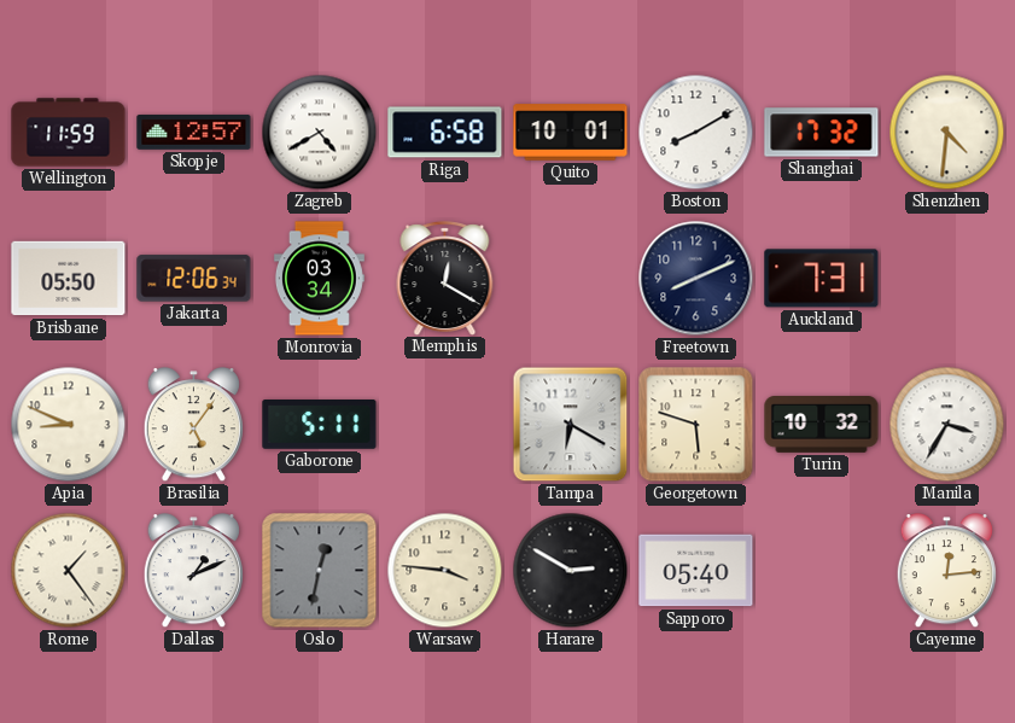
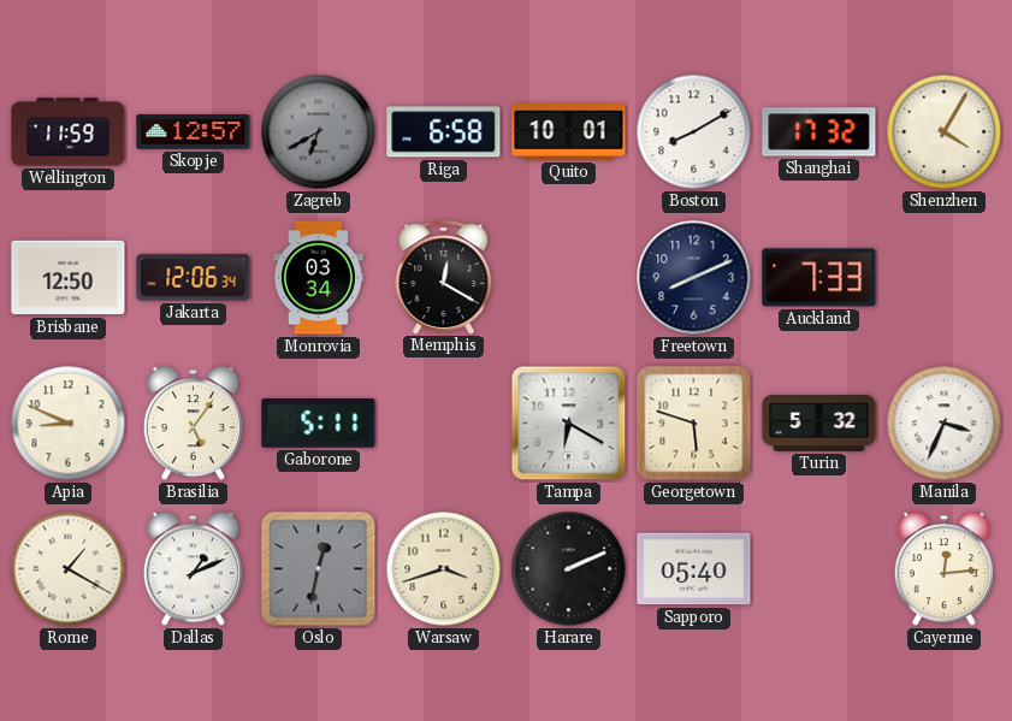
Zagreb: 4:40 -> 6:40 (319, 132)
Zagreb dial: white -> grey (319, 132)
Shenzhen: 4:31 -> 4:05 (945, 132)
Brisbane: 05:50 -> 12:50 (69, 278)
Auckland: 7:31 -> 7:33 (819, 278)
Turin: 10:32 -> 5:32 (819, 424)
Manila: 3:35 -> 3:34 (945, 424)
Rome: 1:24 -> 1:20 (69, 569)
Warsaw: 3:46 -> 3:42 (444, 569)
Harare: 2:50 -> 2:11 (569, 569)
